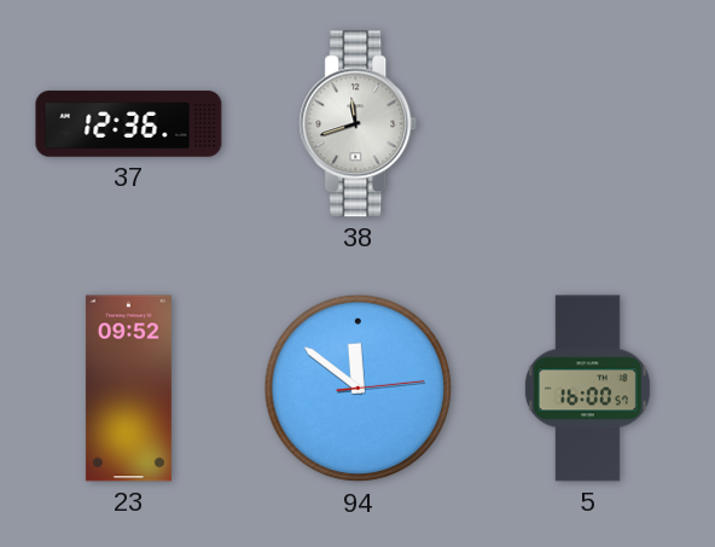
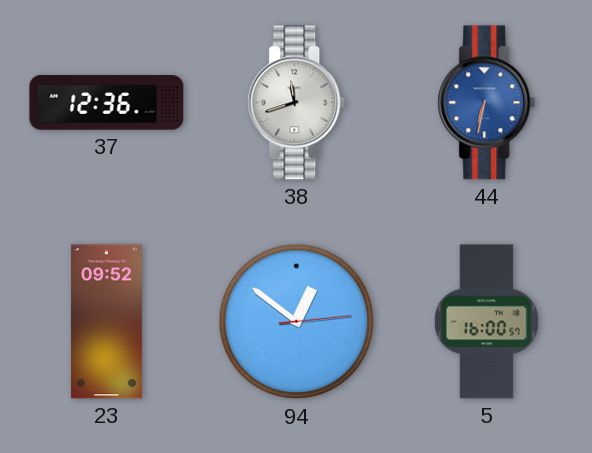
44: none -> 6:32 (487, 103)
94: 11:51 -> 12:51 (297, 322)
